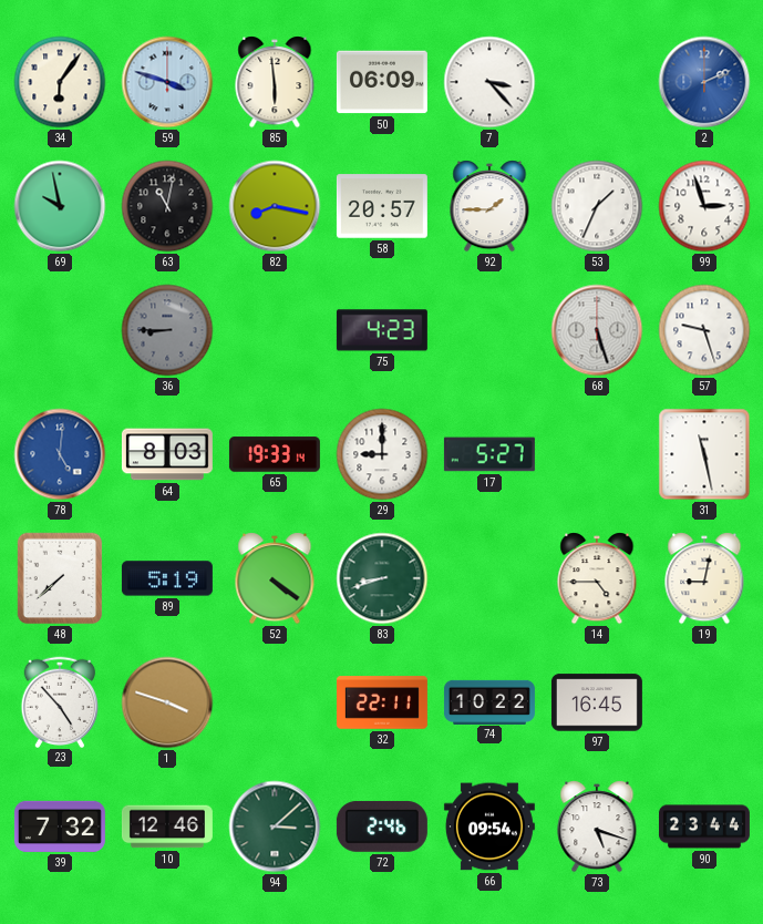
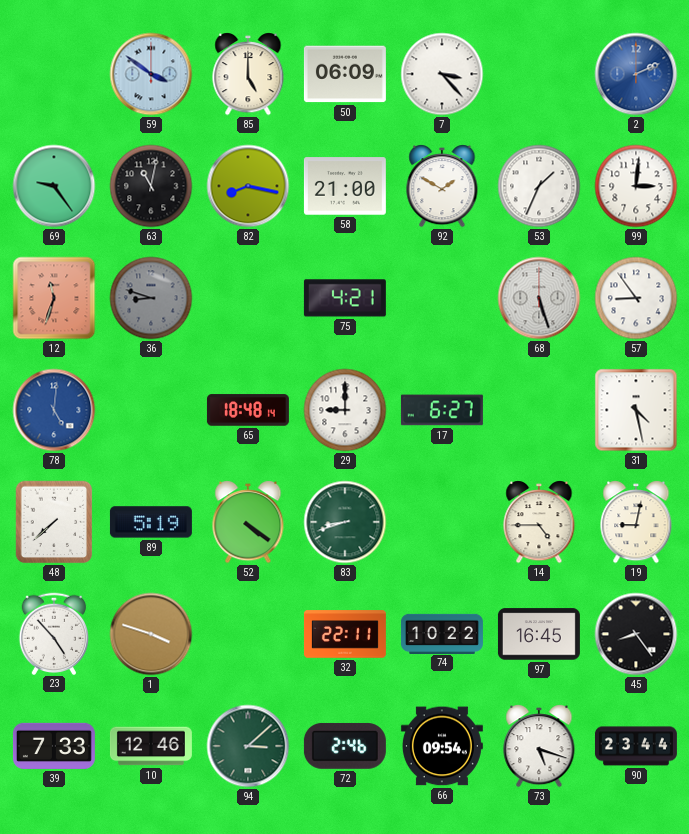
34: 6:06 -> none (60, 82)
59: 3:48 -> 3:51 (151, 74)
85: 5:59 -> 5:00 (248, 74)
69: 9:58 -> 9:24 (54, 186)
58: 20:57 -> 21:00 (345, 186)
92: 1:45 -> 1:50 (442, 186)
99: 2:57 -> 3:01 (636, 186)
12: none -> 11:33 (54, 298)
36: 8:45 -> 8:48 (151, 298)
75: 4:23 -> 4:21 (345, 298)
57: 9:27 -> 8:54 (636, 298)
64: 8:03 -> none (167, 454)
65: 19:33 -> 18:48 (248, 410)
17: 5:27 -> 6:27 (442, 410)
31: 11:28 -> 4:28 (636, 410)
45: none -> 8:24 (636, 634)
39: 7:32 -> 7:33 (54, 746)
